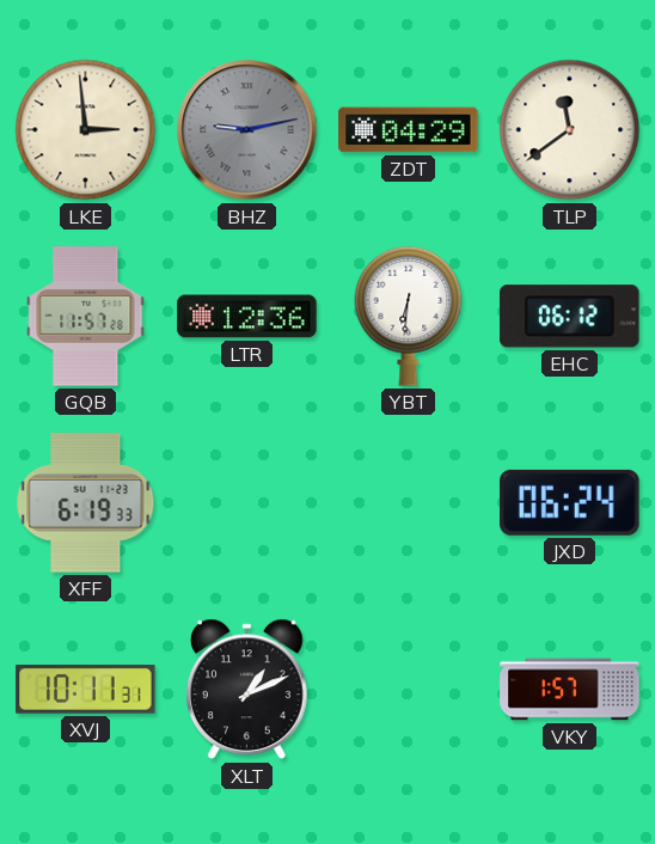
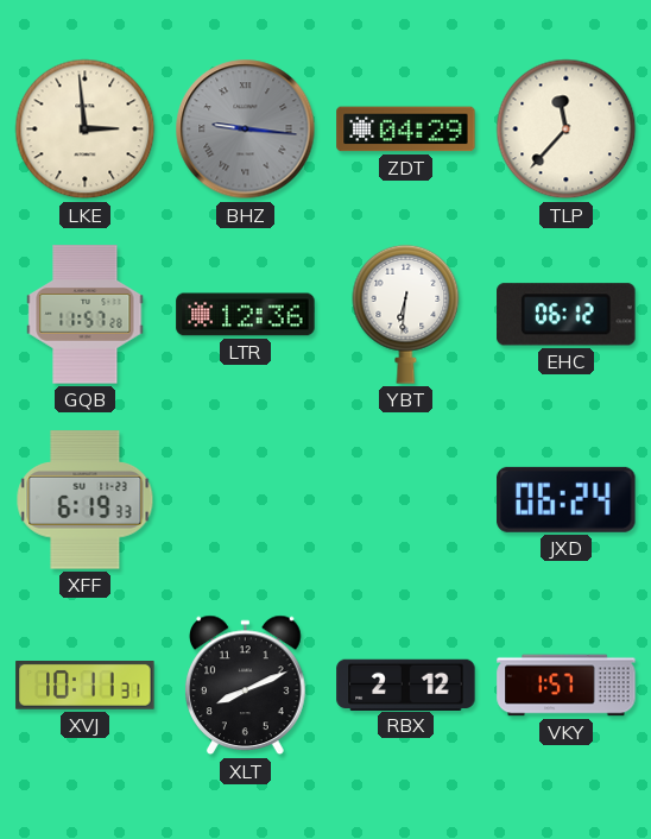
BHZ: 9:13 -> 9:16 (246, 130)
TLP: 11:39 -> 11:37 (567, 130)
XLT: 1:11 -> 8:11 (246, 686)
RBX: none -> 2:12 (406, 685)
